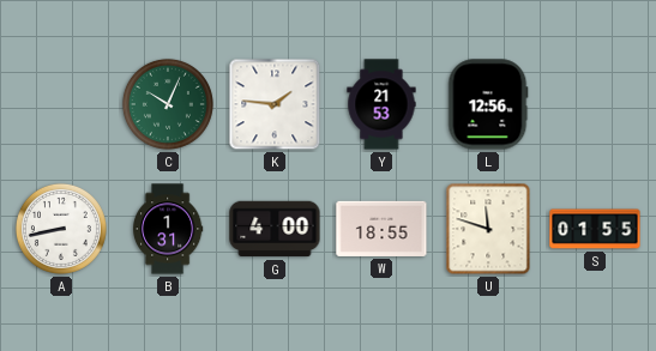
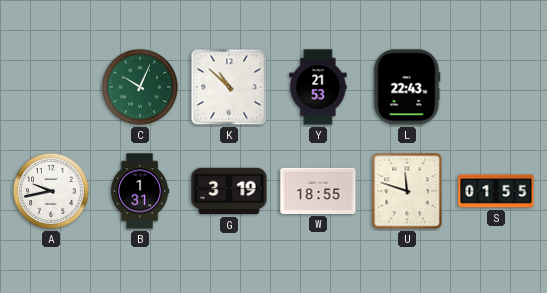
K: 1:46 -> 10:52 (229, 87)
L: 12:56 -> 22:43 (407, 87)
A: 8:43 -> 9:43 (51, 191)
G: 4:00 -> 3:19 (229, 191)
